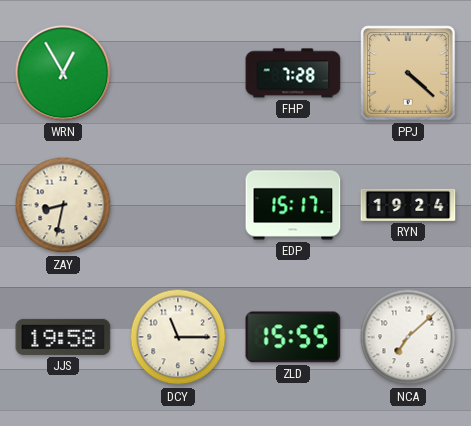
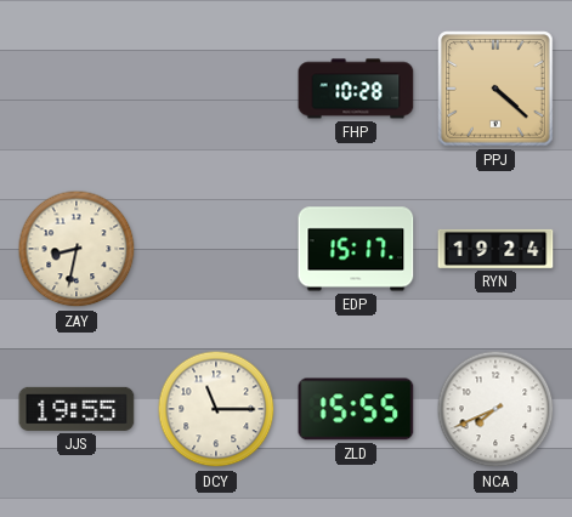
WRN: 12:55 -> none (63, 73)
FHP: 7:28 -> 10:28 (356, 89)
JJS: 19:58 -> 19:55 (77, 409)
NCA: 7:08 -> 7:41 (495, 409)
